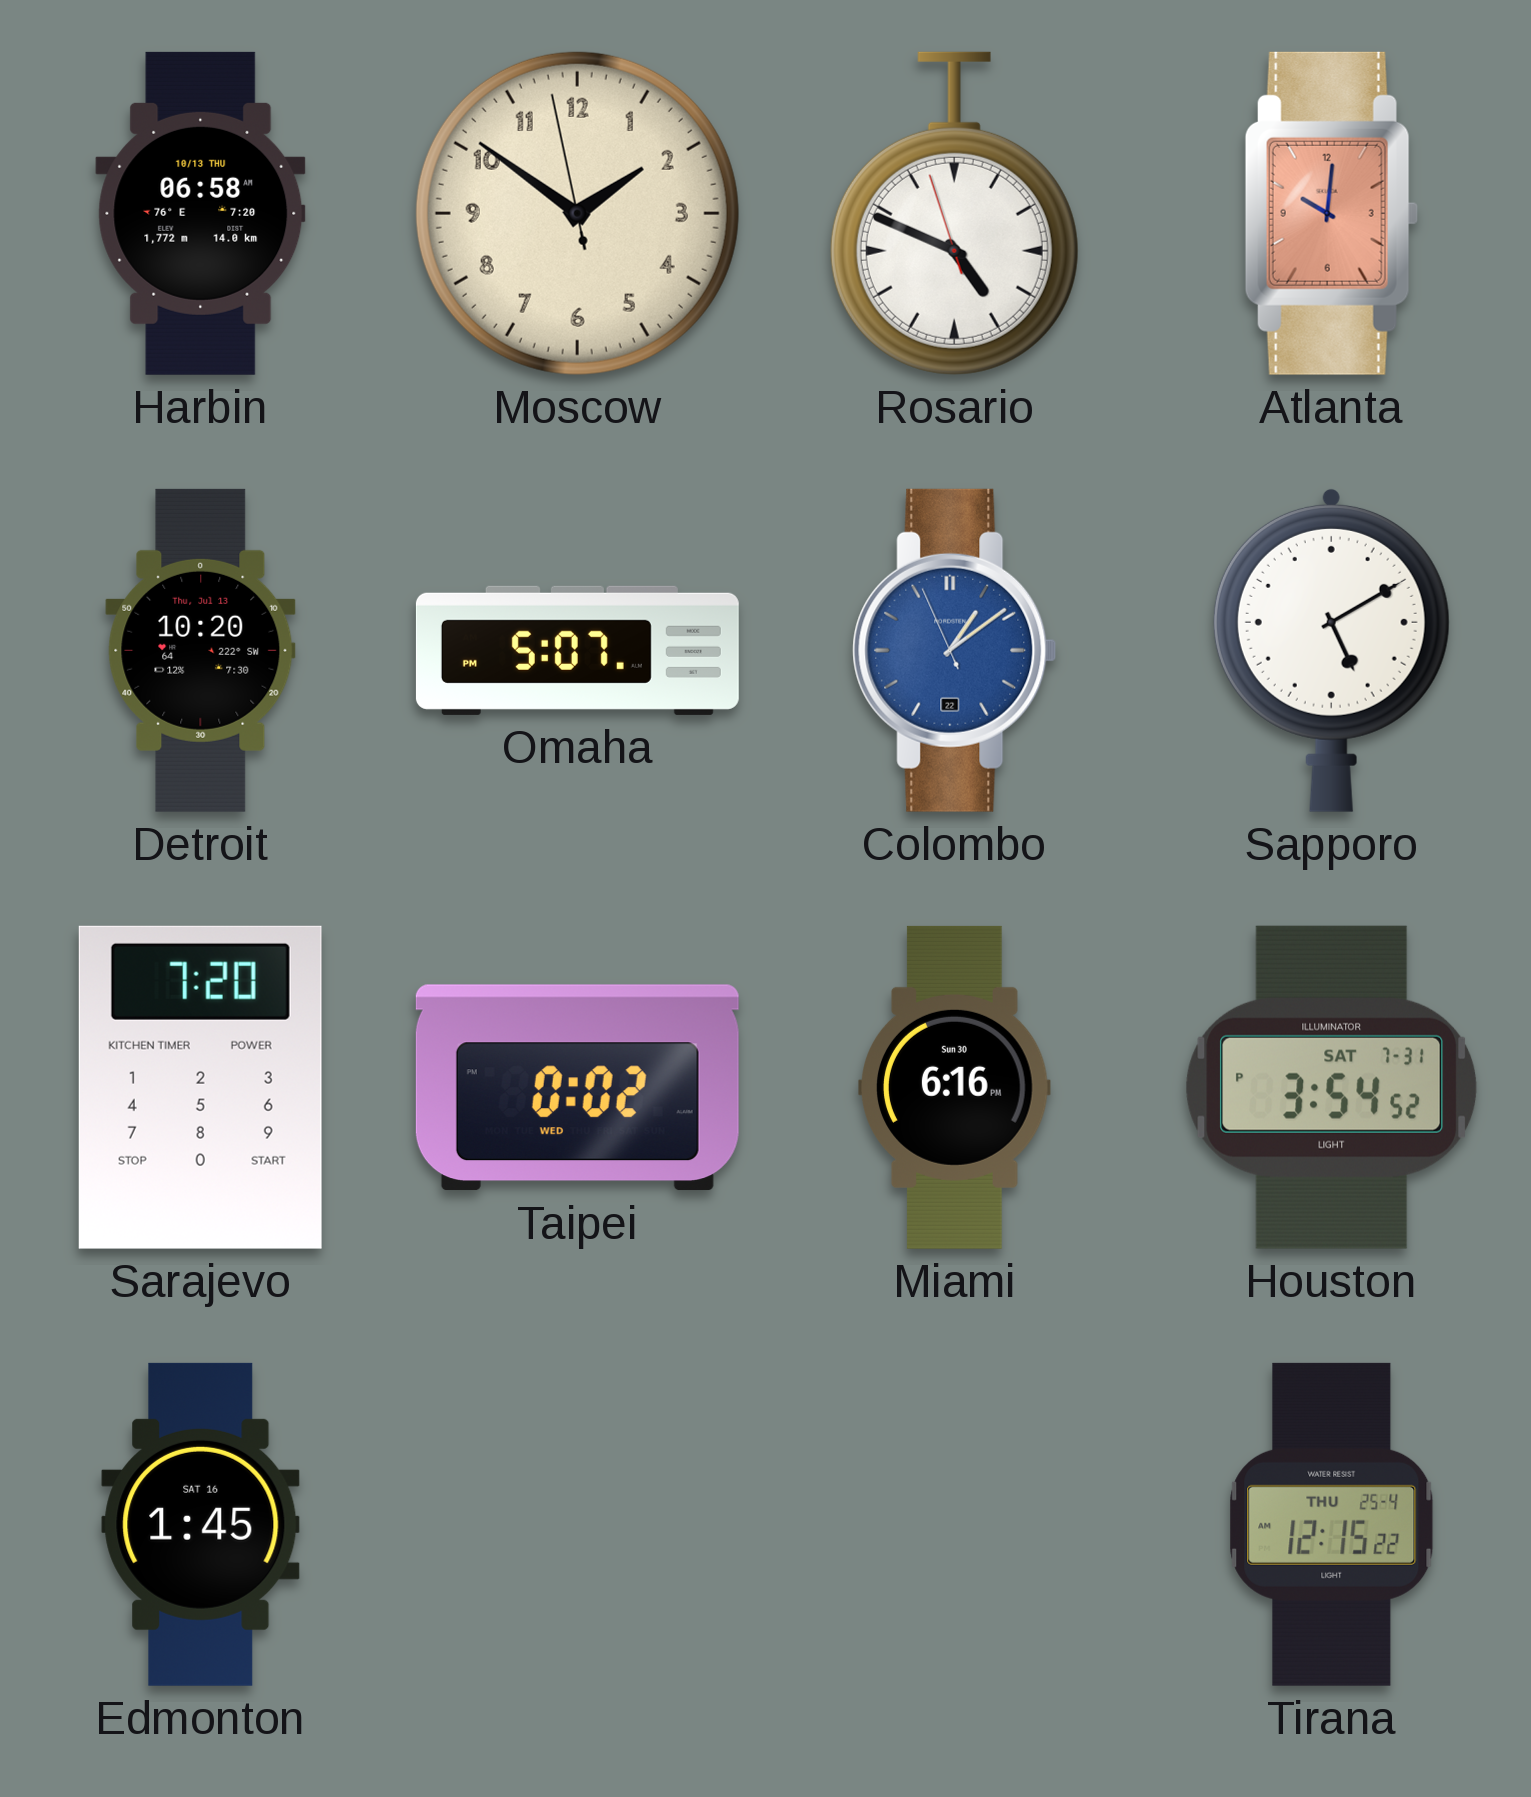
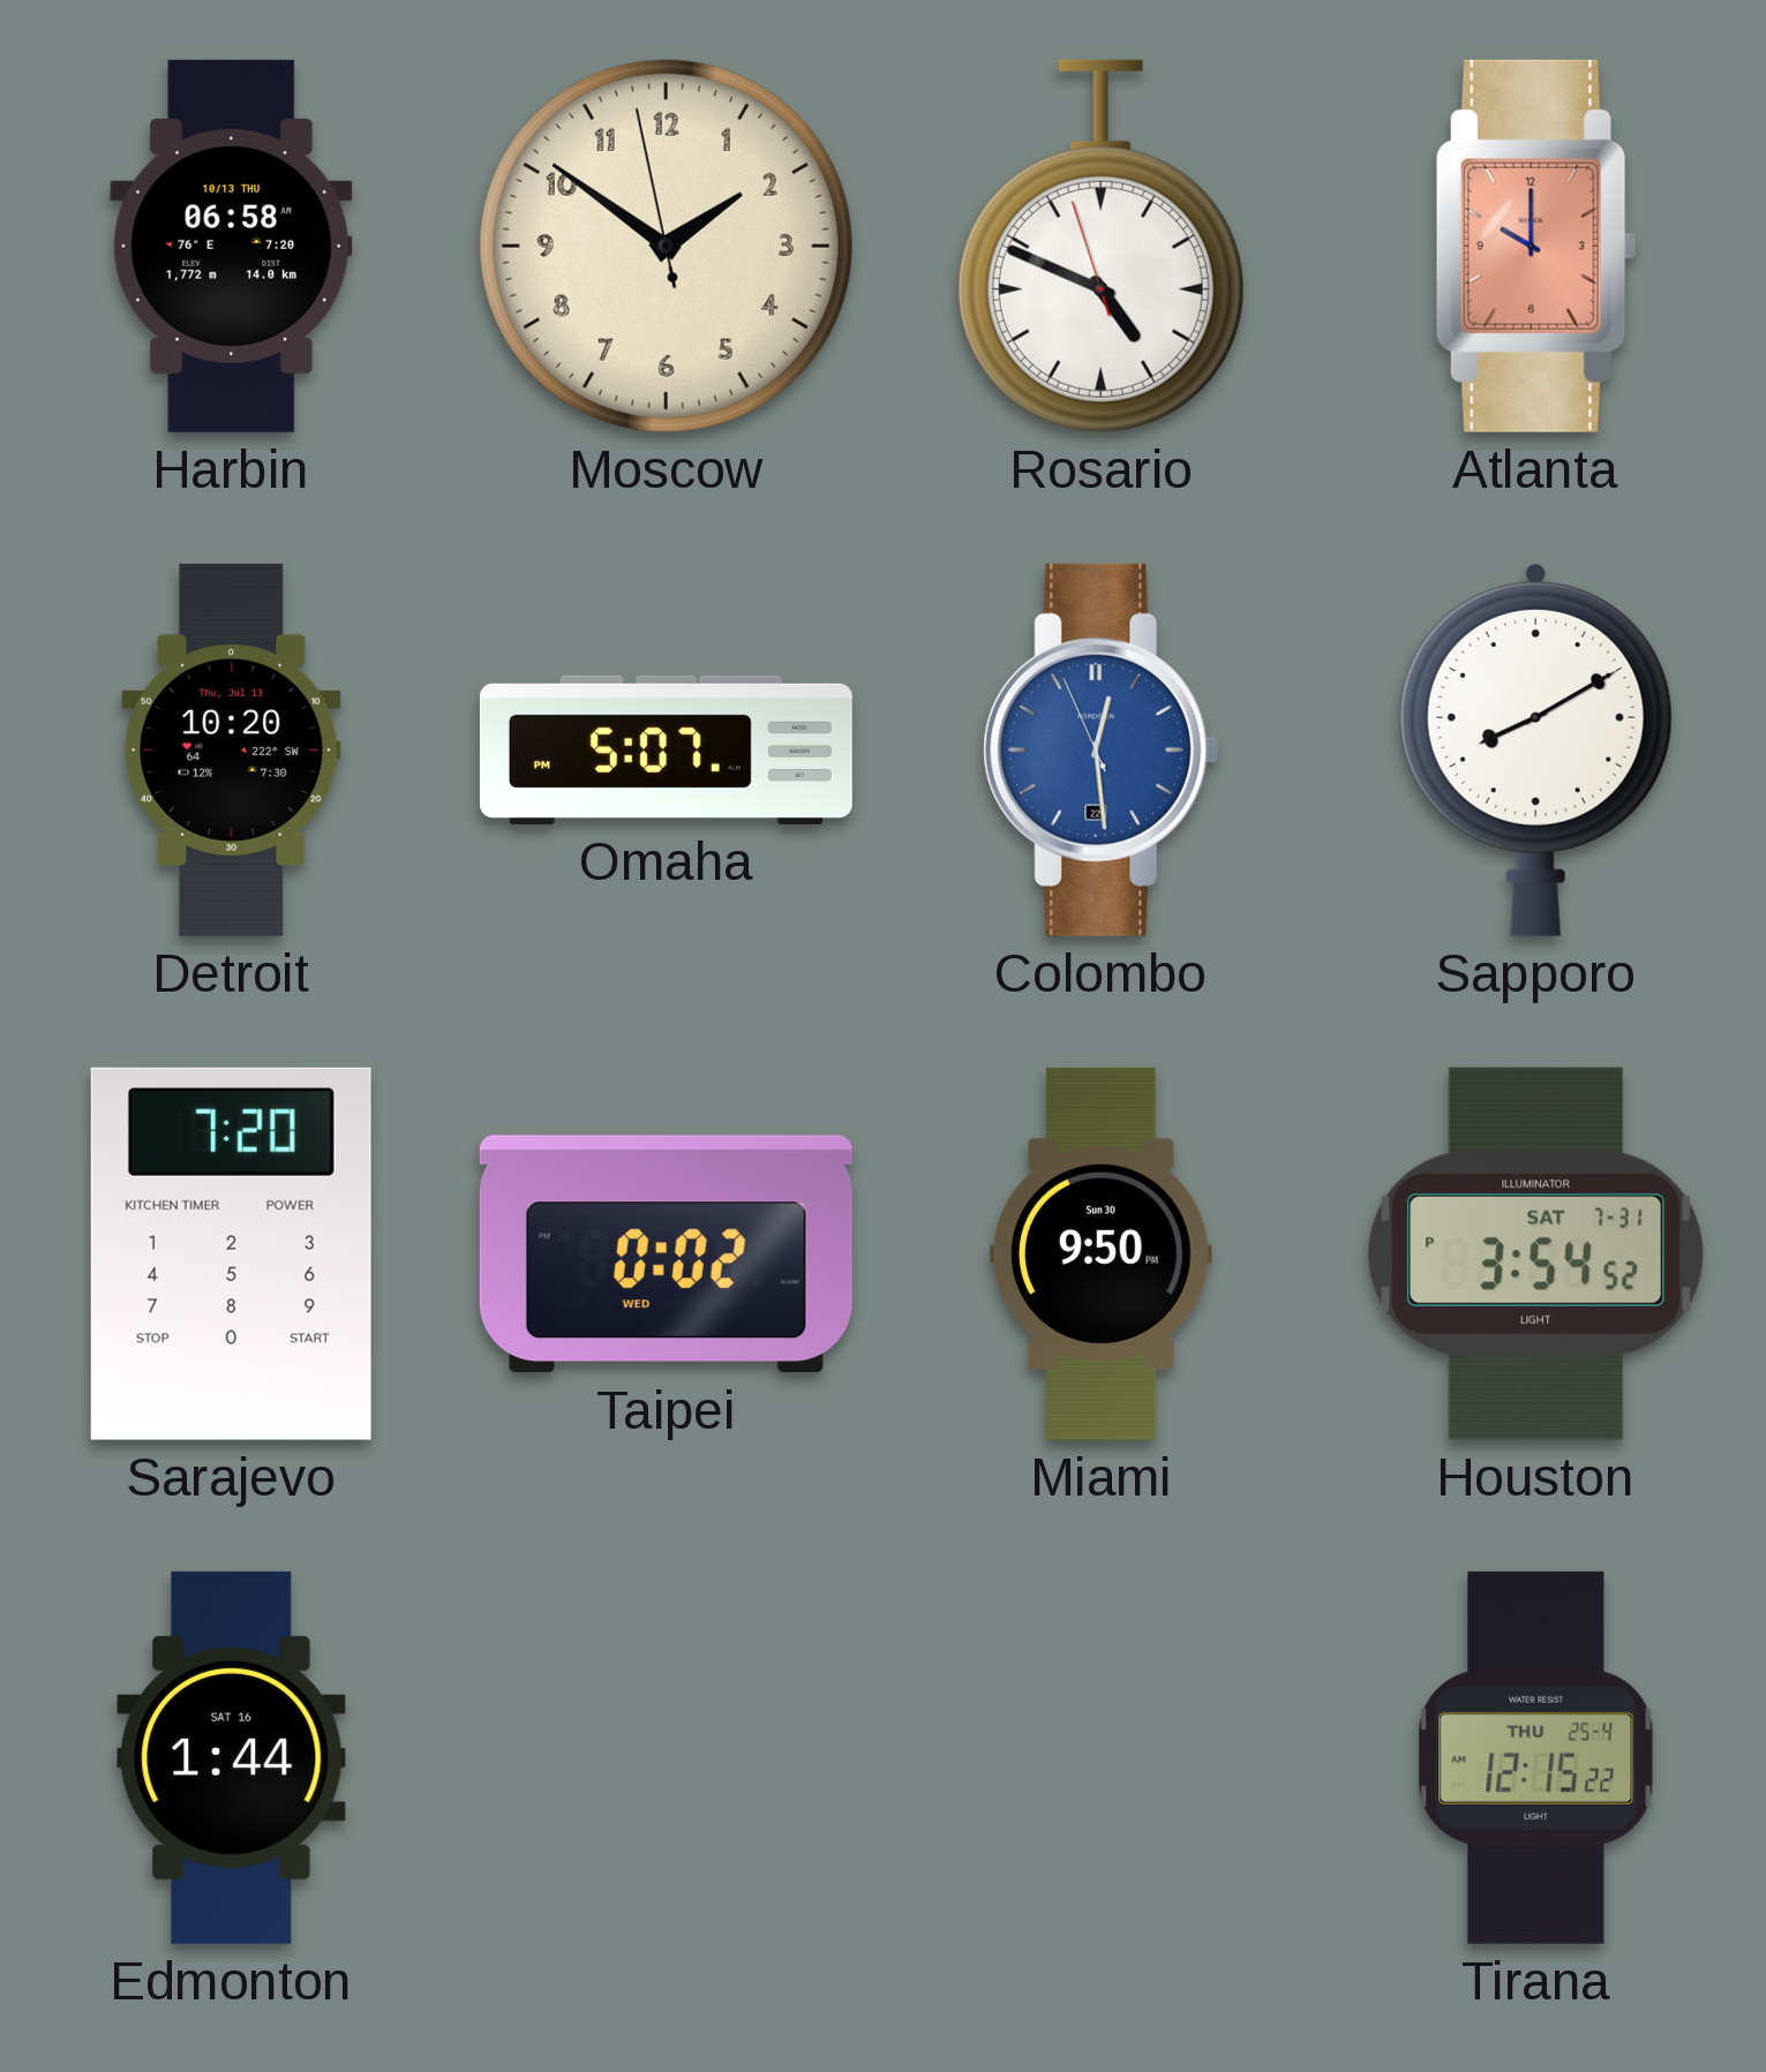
Atlanta: 10:01 -> 10:00 (1535, 246)
Colombo: 1:08 -> 12:28 (1102, 749)
Sapporo: 5:10 -> 8:10 (1535, 749)
Miami: 6:16 -> 9:50 (1102, 1253)
Edmonton: 1:45 -> 1:44 (232, 1757)
